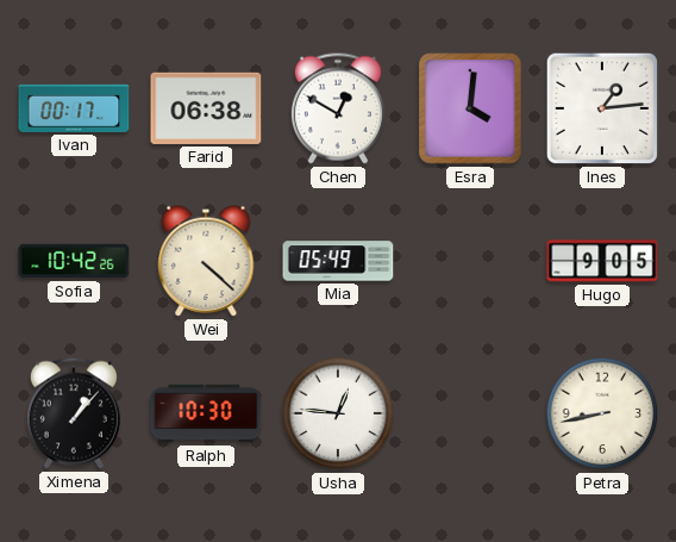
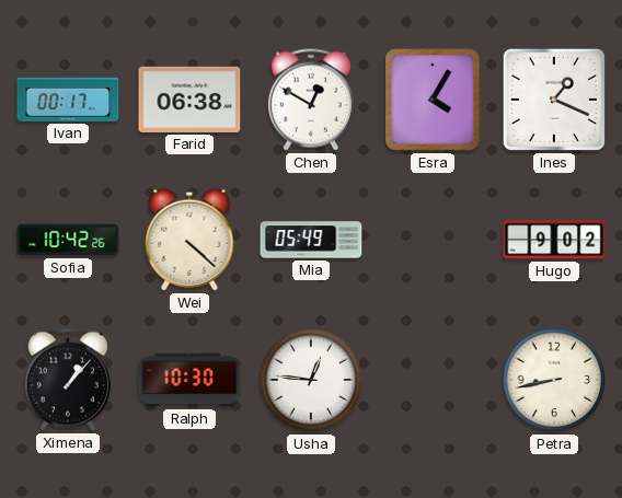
Esra: 4:01 -> 4:05 (433, 100)
Ines: 1:14 -> 1:19 (554, 100)
Hugo: 9:05 -> 9:02 (554, 240)
